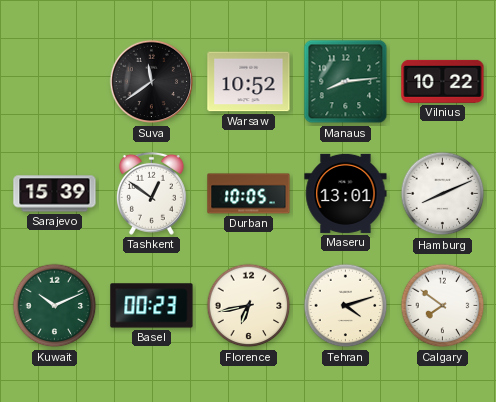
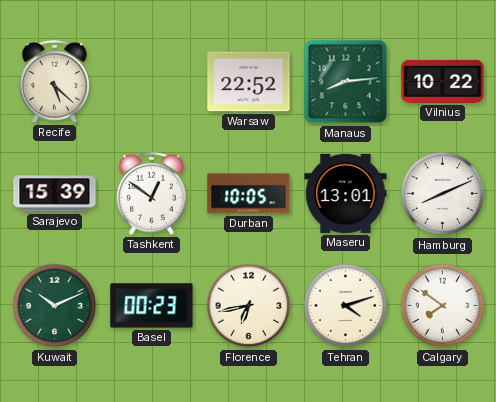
Recife: none -> 5:22 (54, 81)
Suva: 11:39 -> none (152, 82)
Warsaw: 10:52 -> 22:52 (249, 82)
